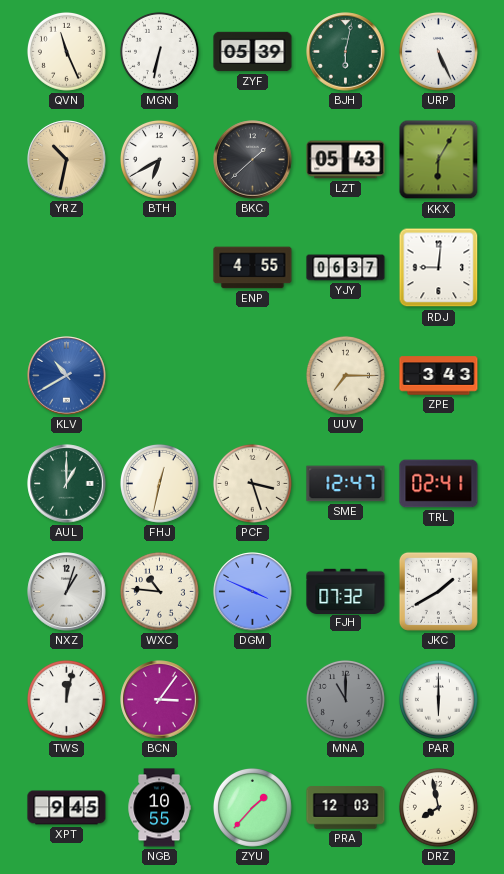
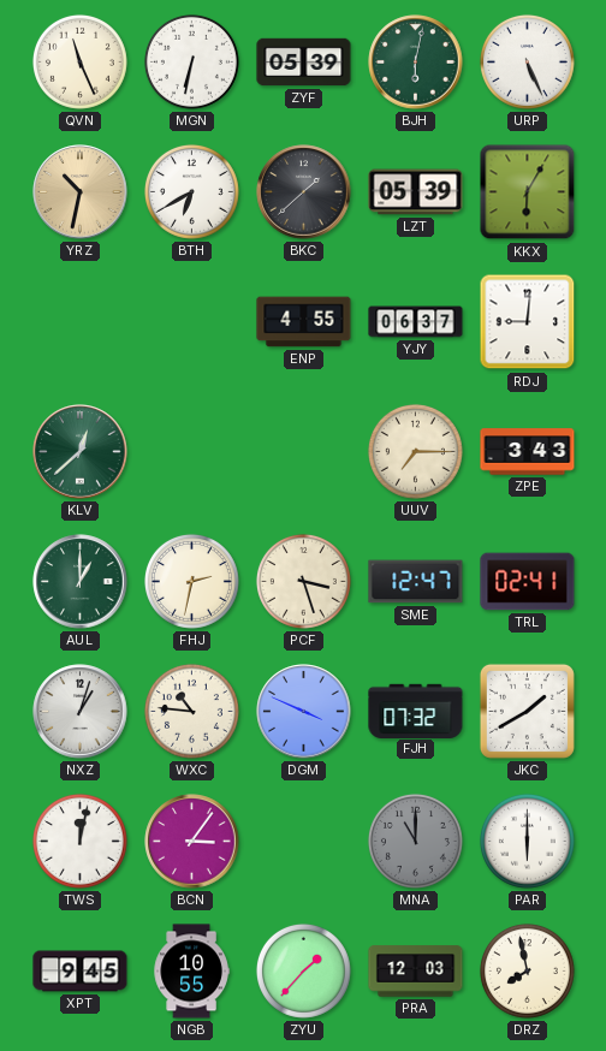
LZT: 05:43 -> 05:39 (416, 192)
KLV: 10:40 -> 12:38 (81, 452)
KLV dial: blue -> green (81, 452)
FHJ: 12:32 -> 2:32 (191, 581)
